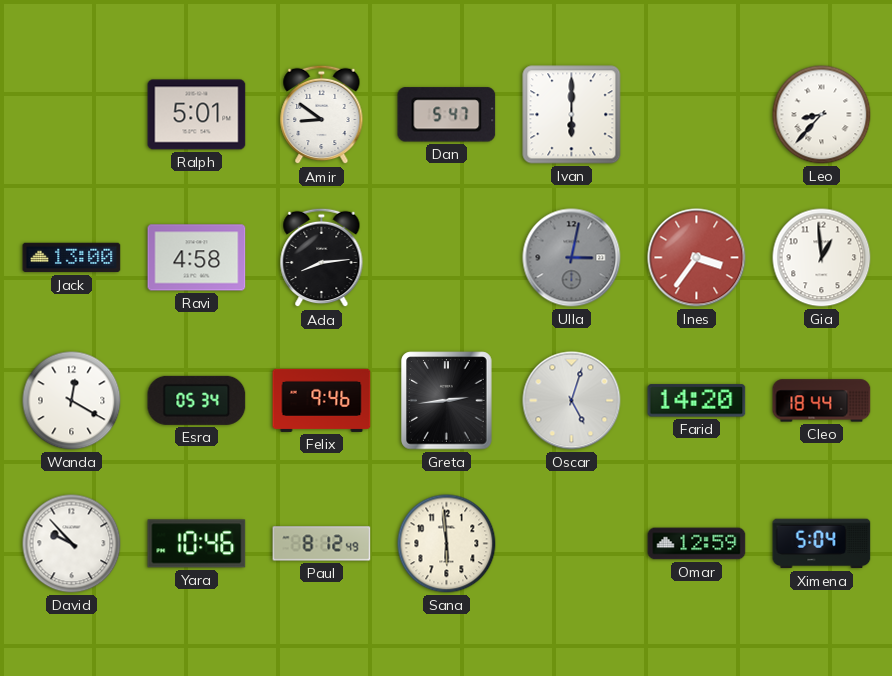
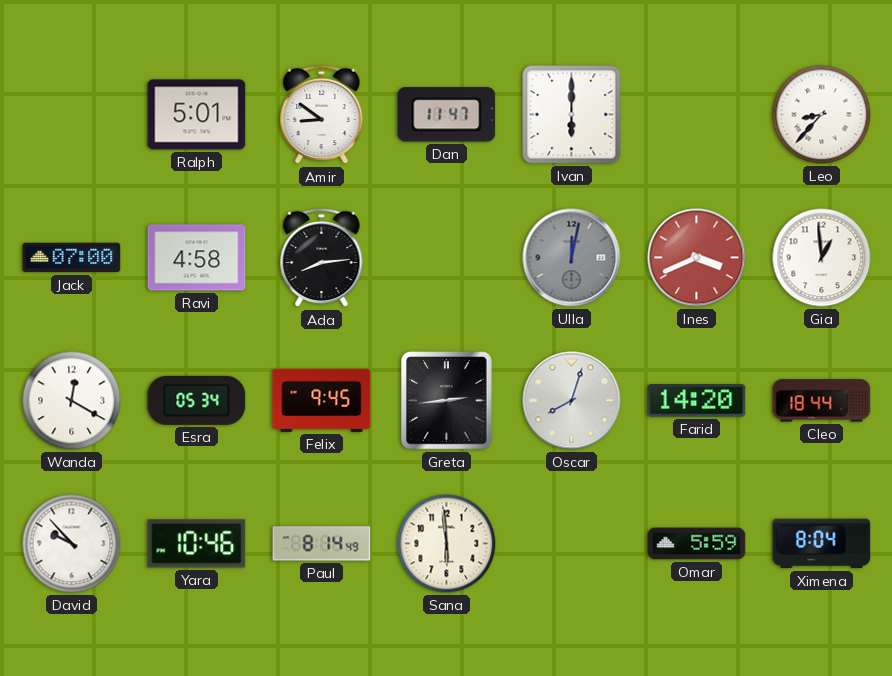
Dan: 5:47 -> 11:47 (447, 115)
Jack: 13:00 -> 07:00 (72, 258)
Ulla: 3:02 -> 12:02 (572, 258)
Ines: 3:36 -> 3:41 (697, 258)
Felix: 9:46 -> 9:45 (322, 400)
Oscar: 5:03 -> 8:03 (572, 401)
Paul: 8:12 -> 8:14 (322, 544)
Omar: 12:59 -> 5:59 (697, 544)
Ximena: 5:04 -> 8:04 (822, 544)
